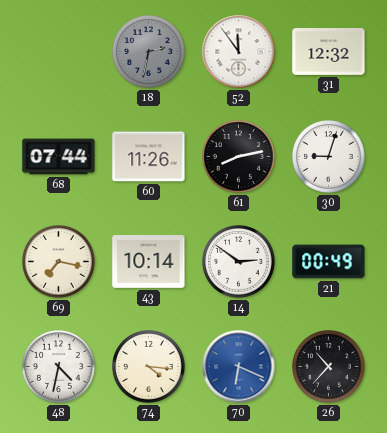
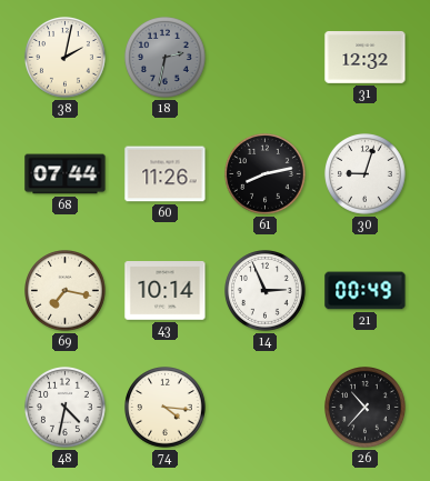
38: none -> 2:02 (66, 58)
52: 11:54 -> none (239, 52)
14: 2:51 -> 2:56 (266, 291)
70: 6:19 -> none (239, 367)
